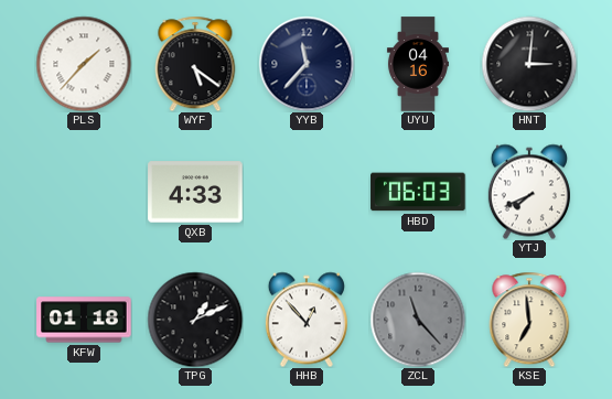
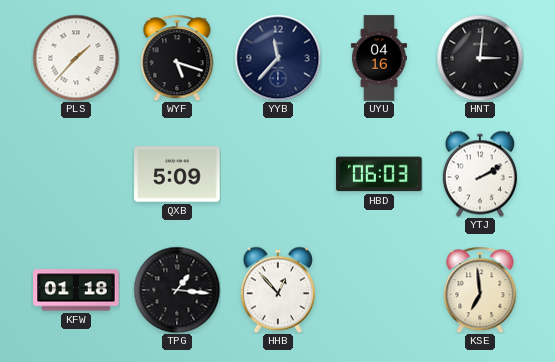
WYF: 5:21 -> 5:18 (177, 58)
QXB: 4:33 -> 5:09 (177, 174)
YTJ: 7:41 -> 2:10 (480, 174)
TPG: 1:11 -> 1:16 (177, 290)
ZCL: 11:23 -> none (418, 320)
